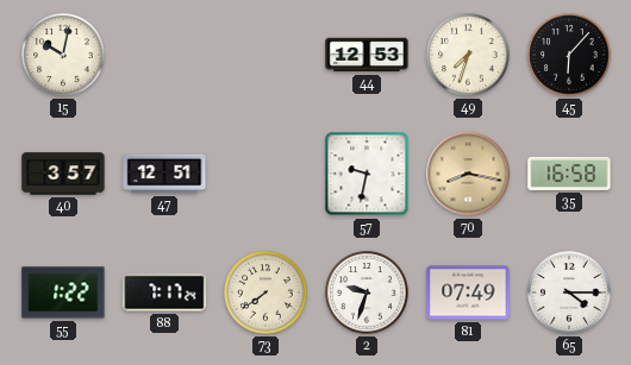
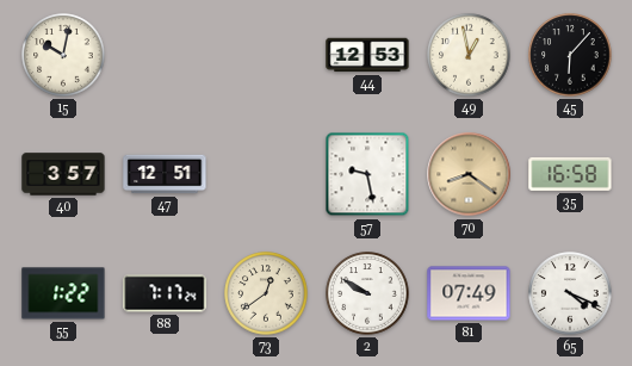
49: 7:33 -> 12:58 (469, 55)
57: 9:32 -> 9:28 (367, 174)
70: 8:17 -> 8:21 (469, 174)
73: 7:39 -> 12:39 (266, 293)
2: 9:33 -> 9:50 (367, 293)
65: 4:15 -> 4:19 (570, 293)
